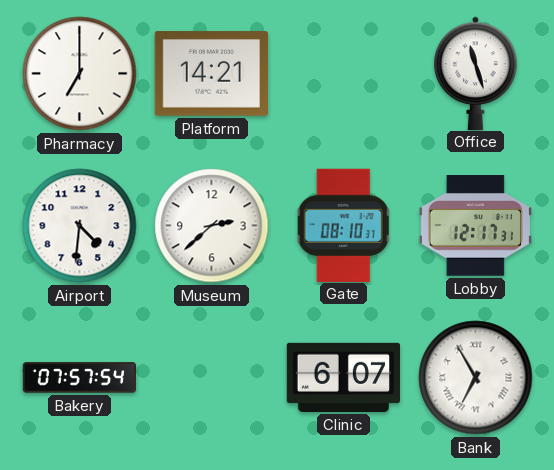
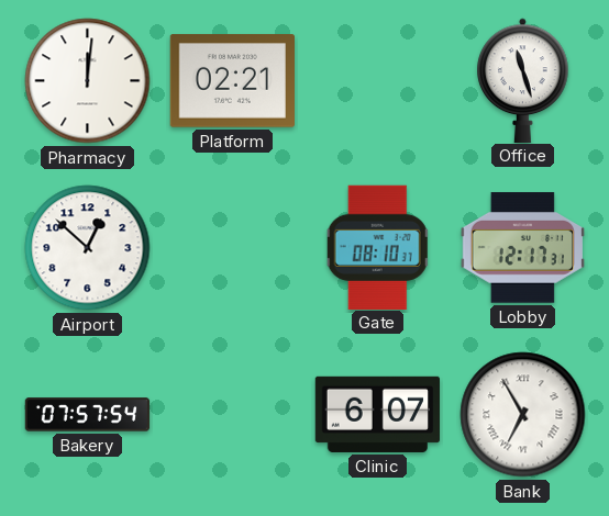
Pharmacy: 7:00 -> 12:01 (88, 81)
Platform: 14:21 -> 02:21 (232, 81)
Airport: 4:31 -> 12:52 (88, 248)
Museum: 2:38 -> none (212, 226)
